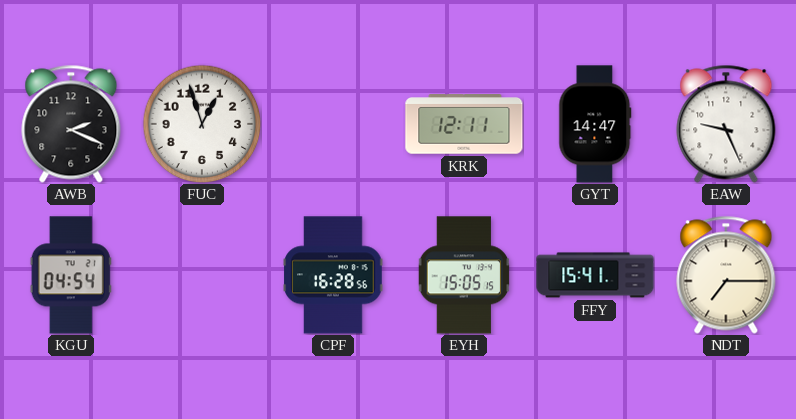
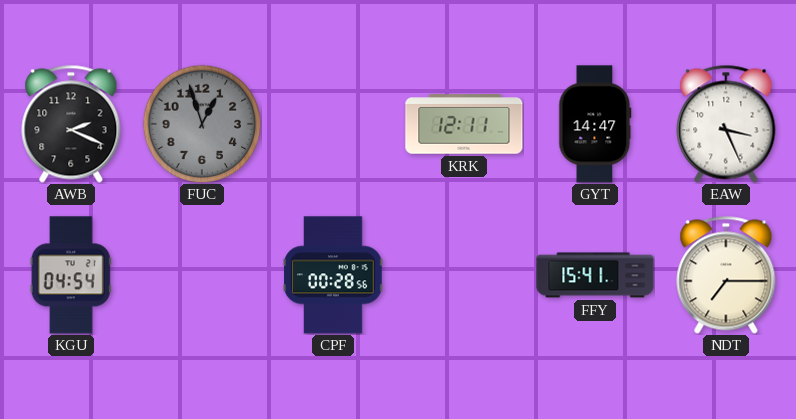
FUC dial: white -> grey (202, 124)
EAW: 9:26 -> 3:26 (726, 124)
CPF: 16:28 -> 00:28 (333, 275)
EYH: 15:05 -> none (464, 275)
